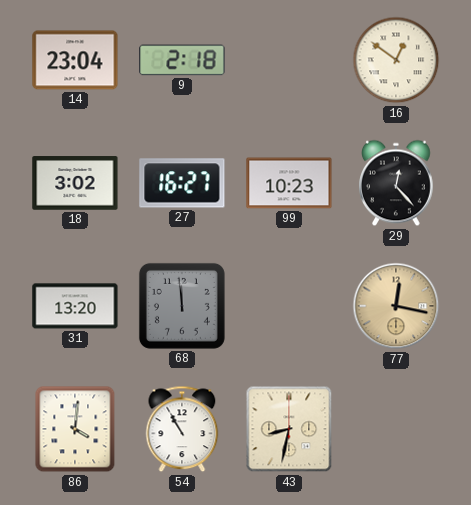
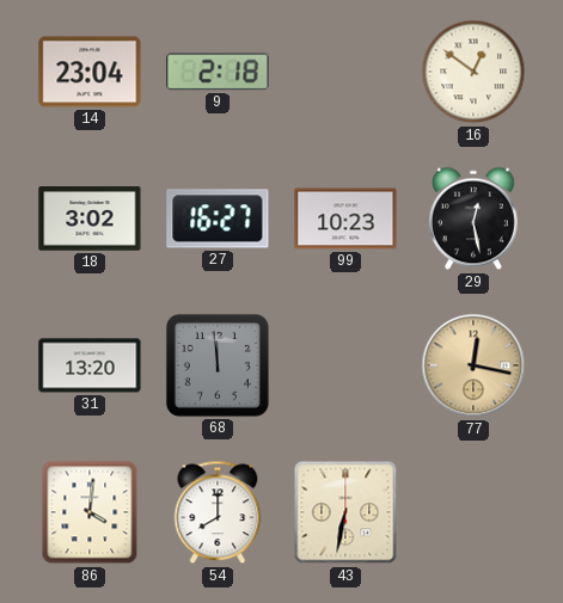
29: 12:23 -> 12:28 (475, 219)
54: 10:55 -> 8:00 (218, 512)
43: 8:32 -> 6:32 (345, 512)
